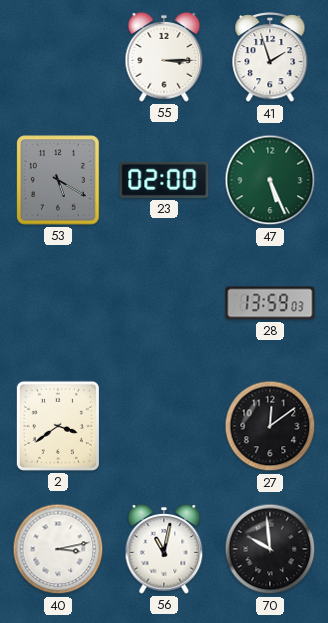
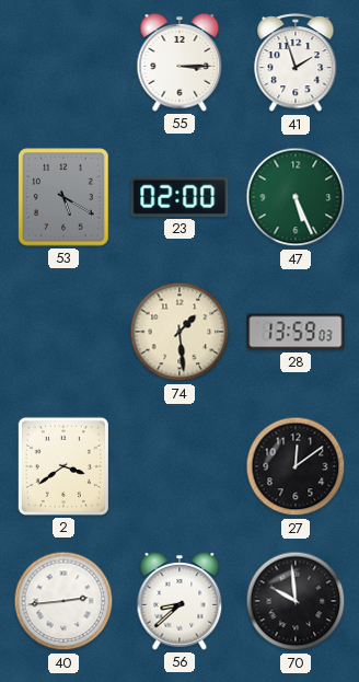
74: none -> 1:29 (179, 332)
40: 3:13 -> 2:44 (63, 601)
56: 11:02 -> 8:38 (179, 602)
